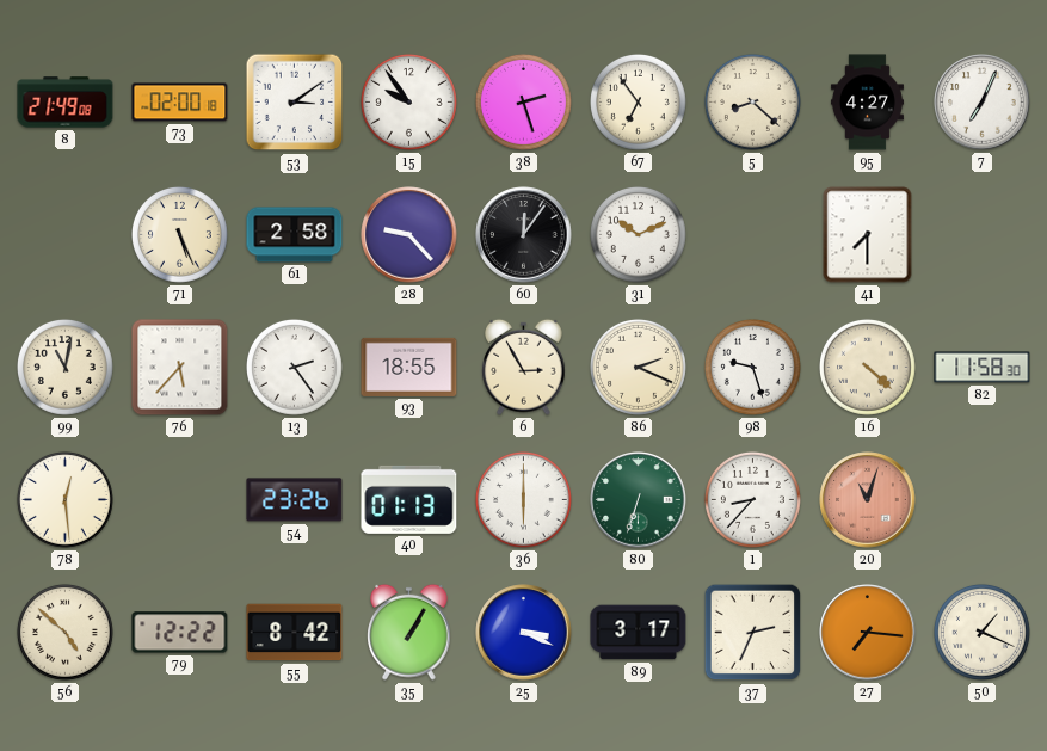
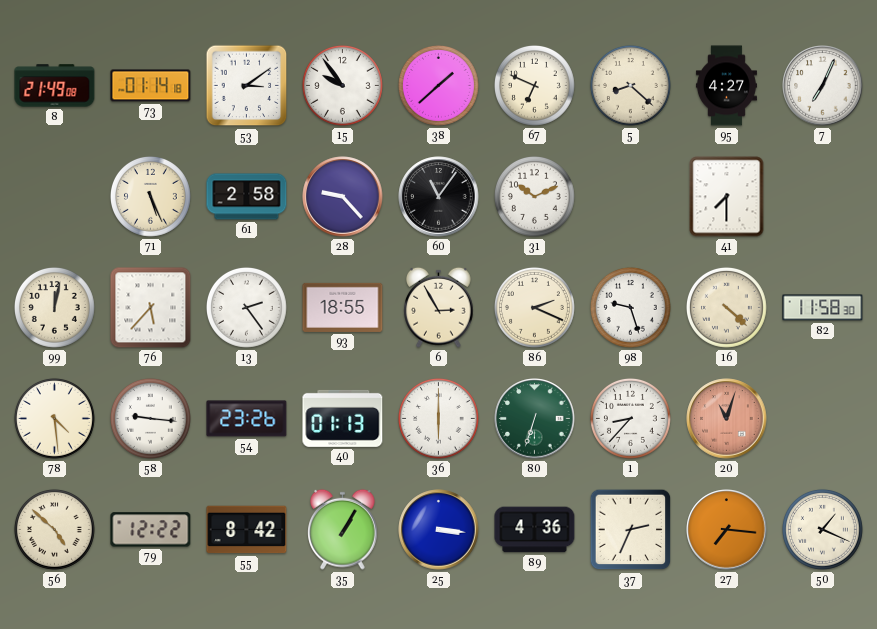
73: 02:00 -> 01:14 (151, 86)
38: 2:27 -> 1:38 (438, 85)
67: 6:54 -> 6:49 (534, 85)
60: 12:06 -> 11:06 (439, 197)
99: 11:02 -> 12:02 (54, 307)
78: 12:29 -> 4:29 (54, 418)
58: none -> 9:16 (150, 418)
25: 3:19 -> 3:16 (439, 530)
89: 3:17 -> 4:36 (535, 530)
